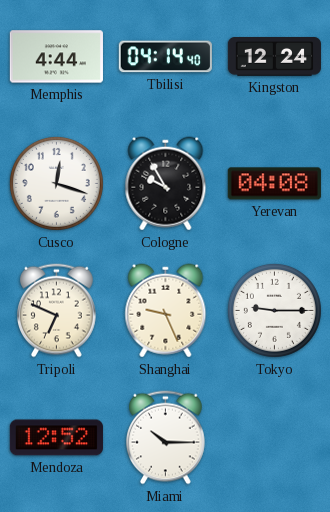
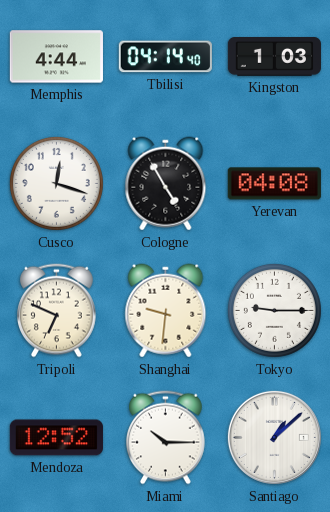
Kingston: 12:24 -> 1:03 (274, 57)
Cologne: 9:55 -> 4:55 (166, 184)
Shanghai: 9:26 -> 9:31 (166, 311)
Santiago: none -> 1:08 (274, 437)
